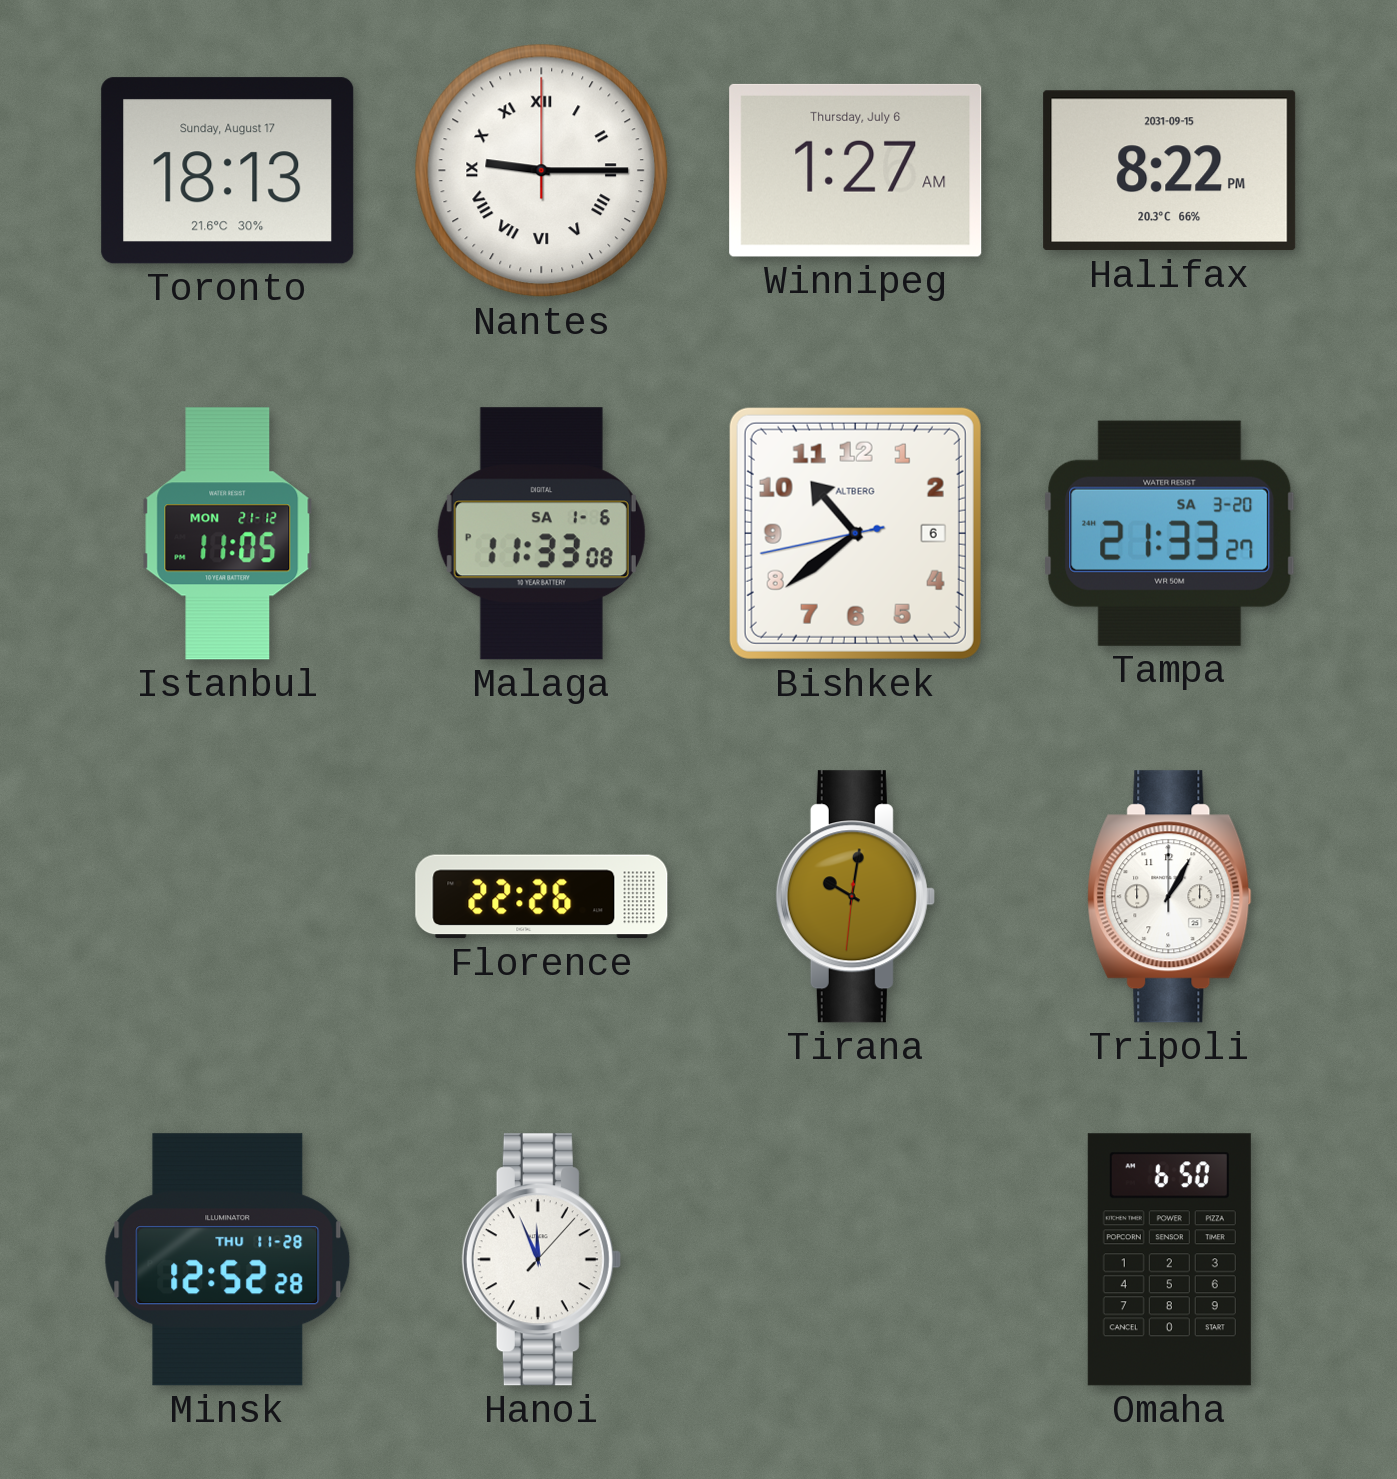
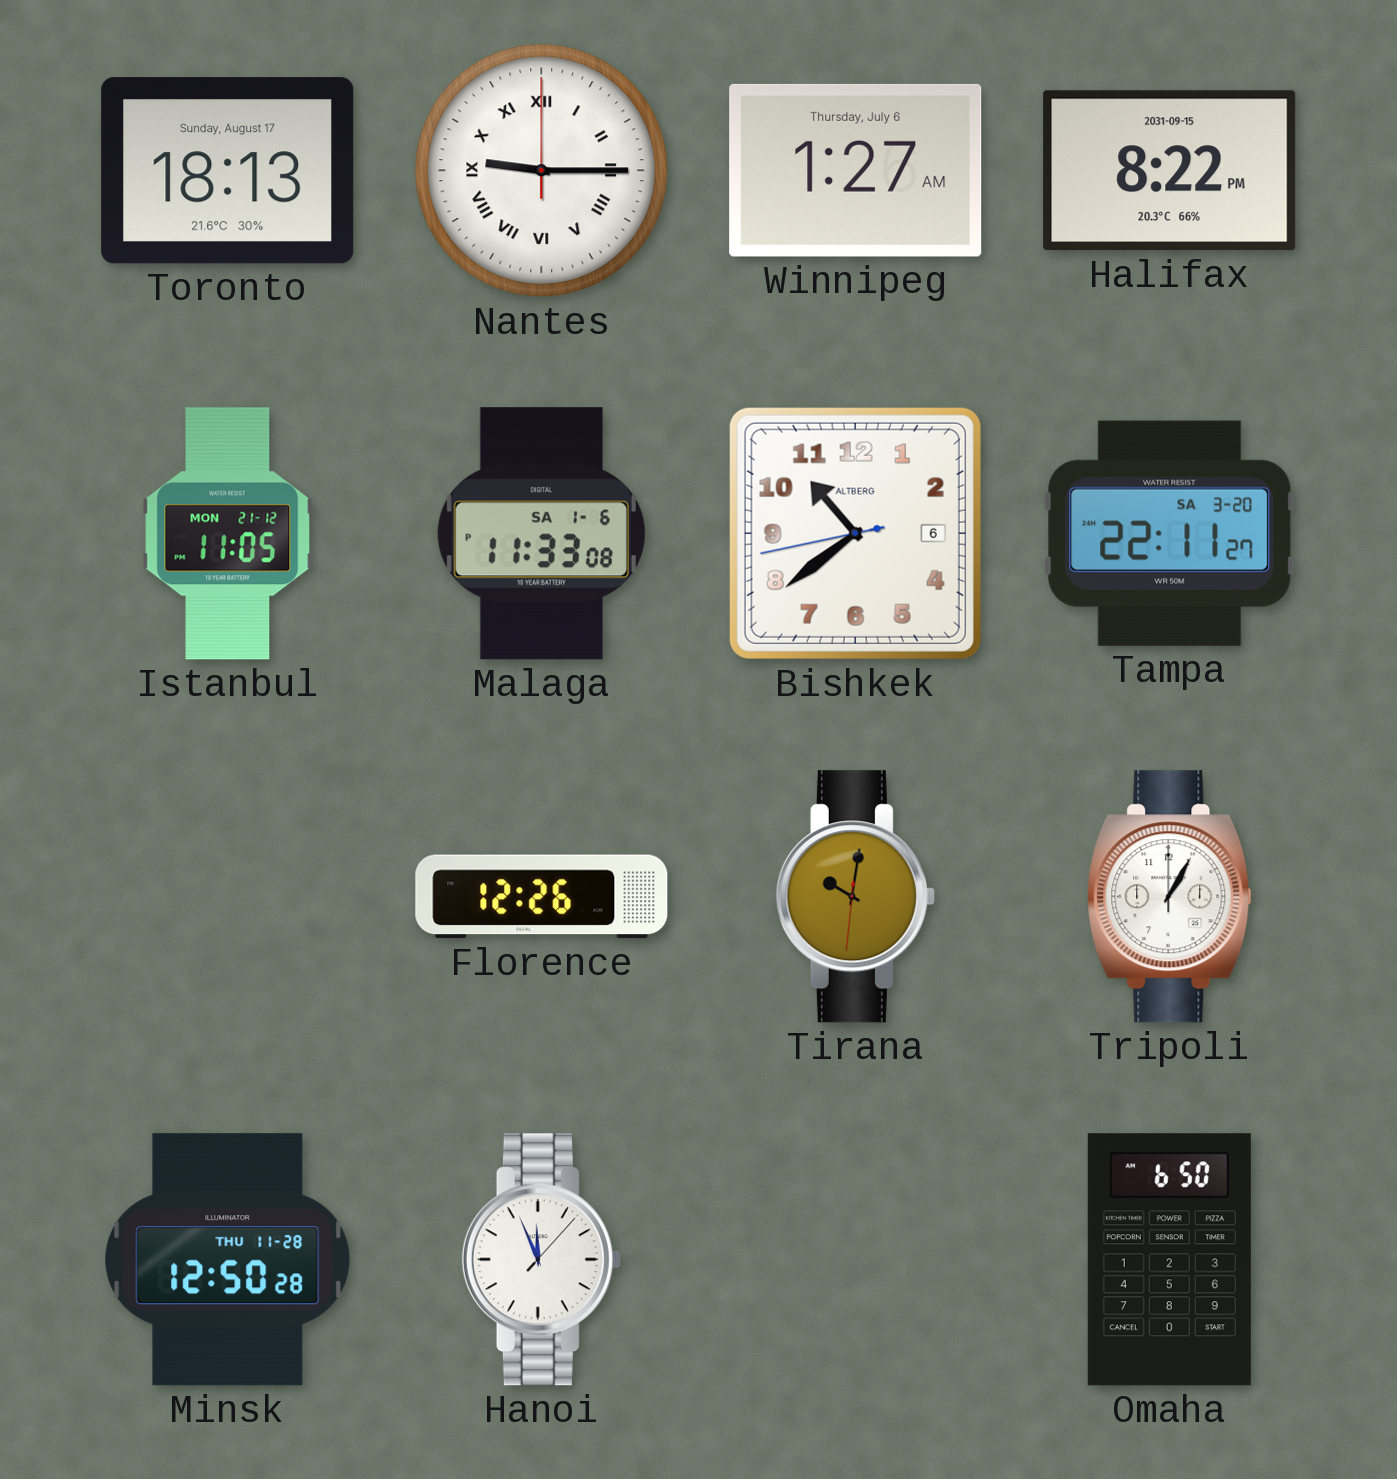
Tampa: 21:33 -> 22:11 (1170, 533)
Florence: 22:26 -> 12:26 (542, 897)
Minsk: 12:52 -> 12:50 (228, 1260)
